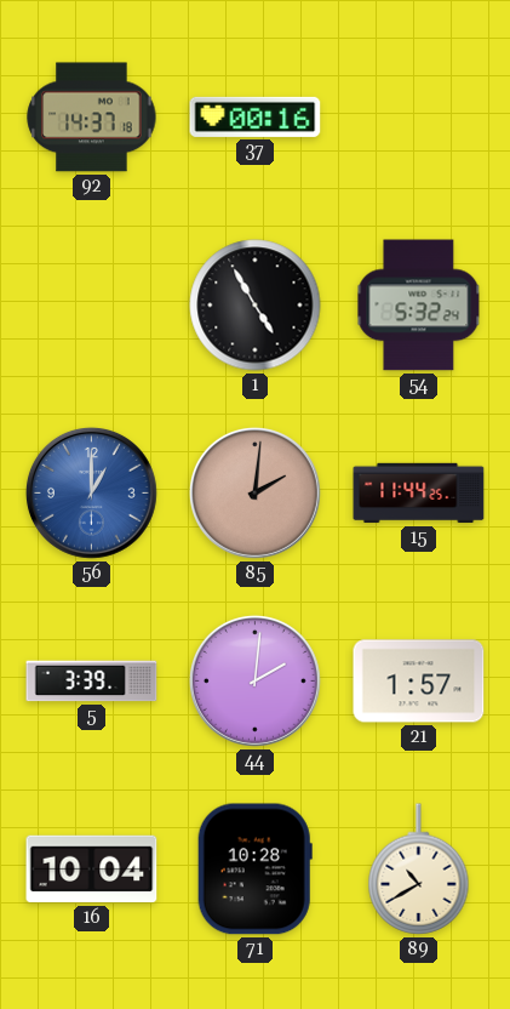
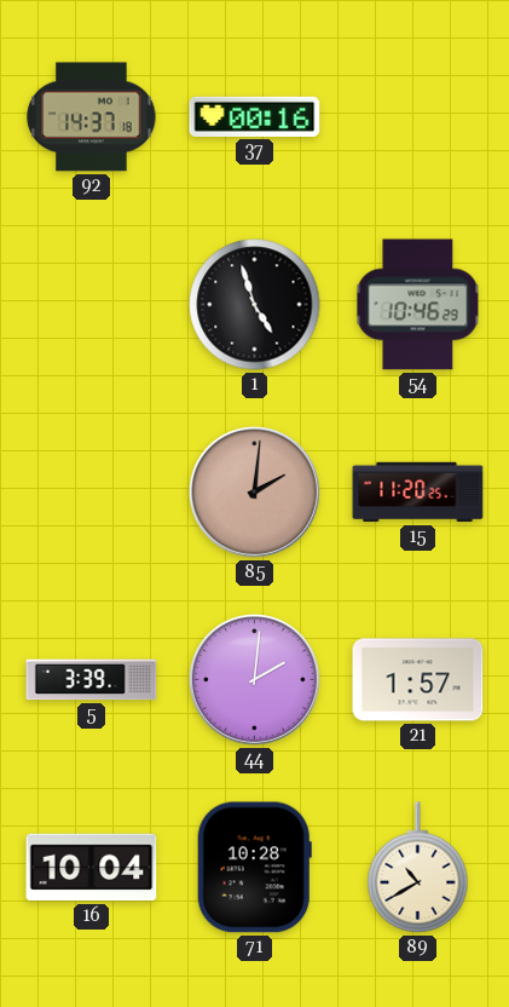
1: 4:55 -> 4:57 (255, 305)
54: 5:32 -> 10:46 (418, 305)
56: 1:00 -> none (91, 492)
15: 11:44 -> 11:20 (418, 493)
